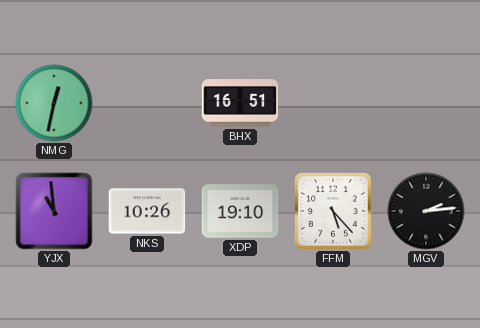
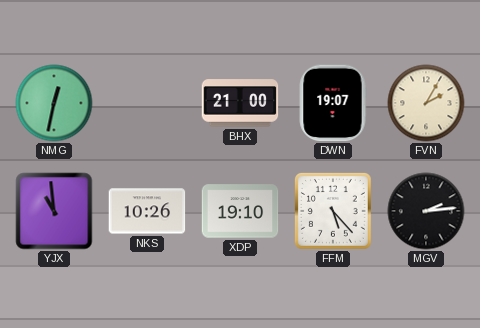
BHX: 16:51 -> 21:00 (240, 103)
DWN: none -> 19:07 (333, 103)
FVN: none -> 2:05 (426, 103)
